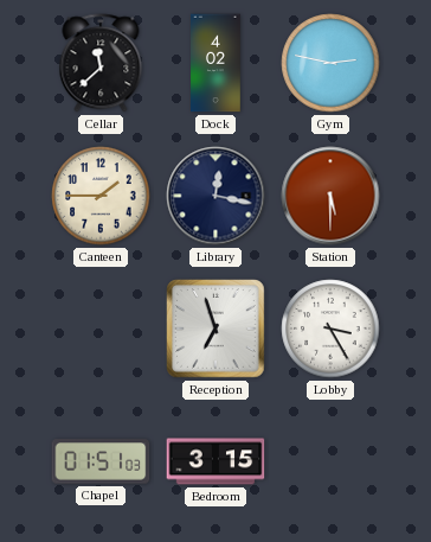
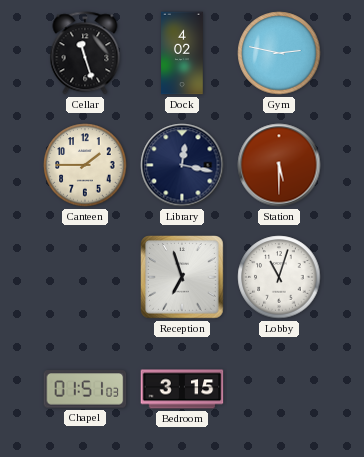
Cellar: 11:38 -> 11:27 (85, 53)
Lobby: 3:25 -> 11:03 (279, 277)
